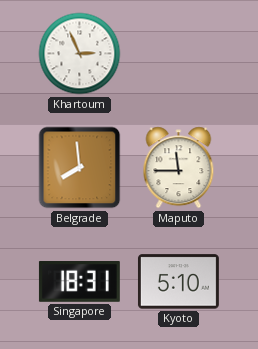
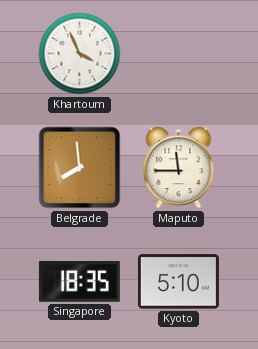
Khartoum: 2:56 -> 3:56 (80, 54)
Singapore: 18:31 -> 18:35 (79, 282)
